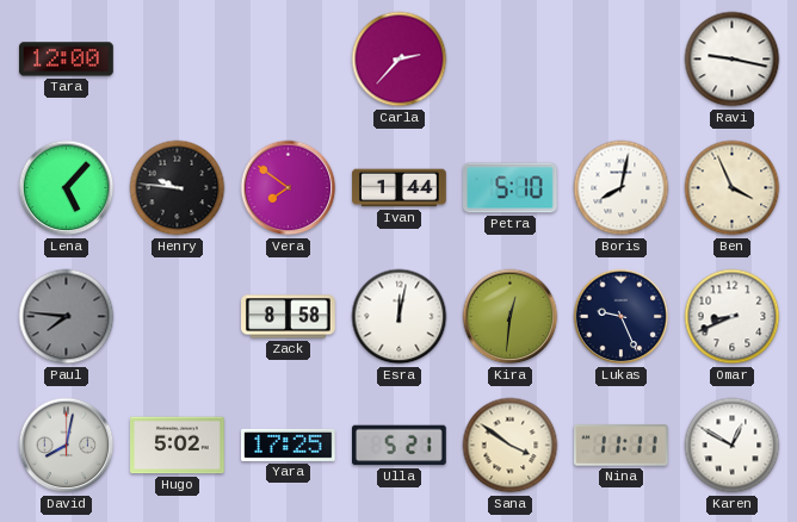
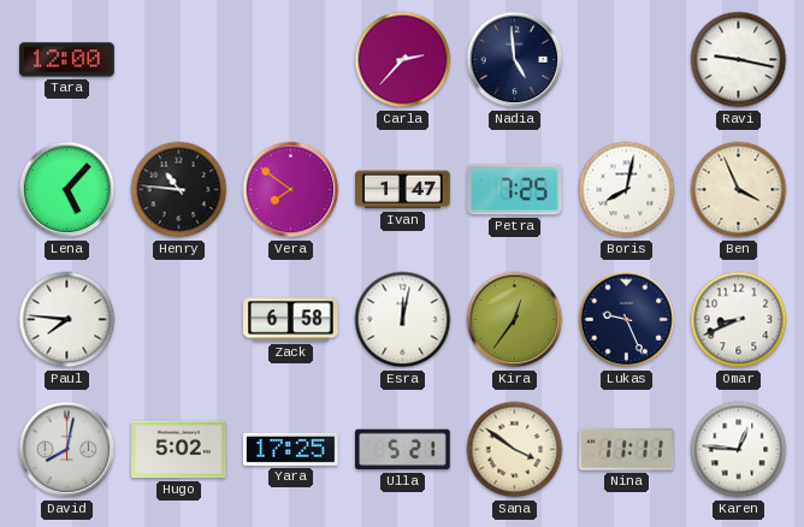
Nadia: none -> 4:59 (515, 60)
Henry: 9:46 -> 10:46 (179, 190)
Ivan: 1:44 -> 1:47 (403, 190)
Petra: 5:10 -> 7:25 (515, 190)
Paul dial: grey -> white (67, 320)
Zack: 8:58 -> 6:58 (291, 320)
Kira: 12:31 -> 12:36 (515, 320)
Karen: 12:50 -> 12:46 (739, 450)
